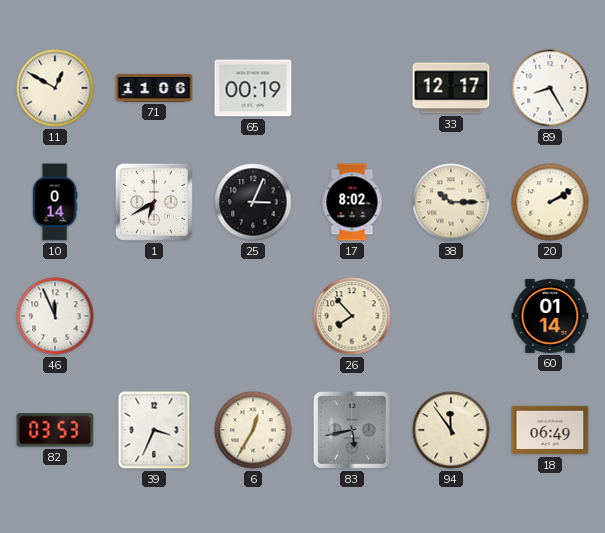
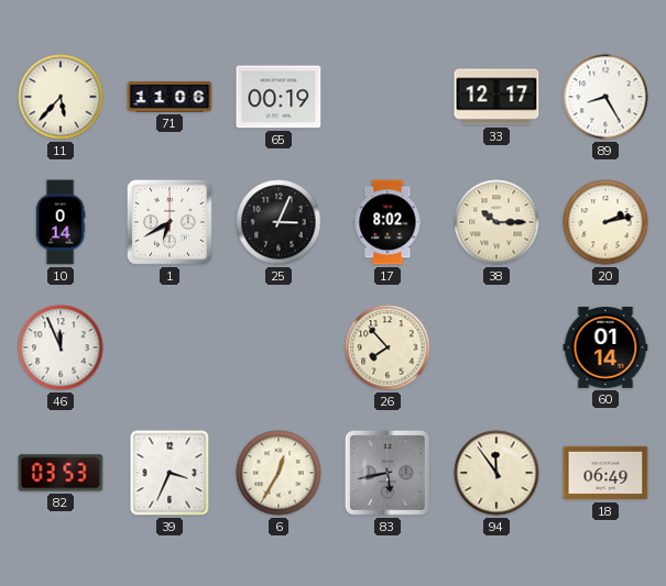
11: 12:50 -> 5:37 (61, 97)
20: 2:10 -> 2:13 (605, 222)
